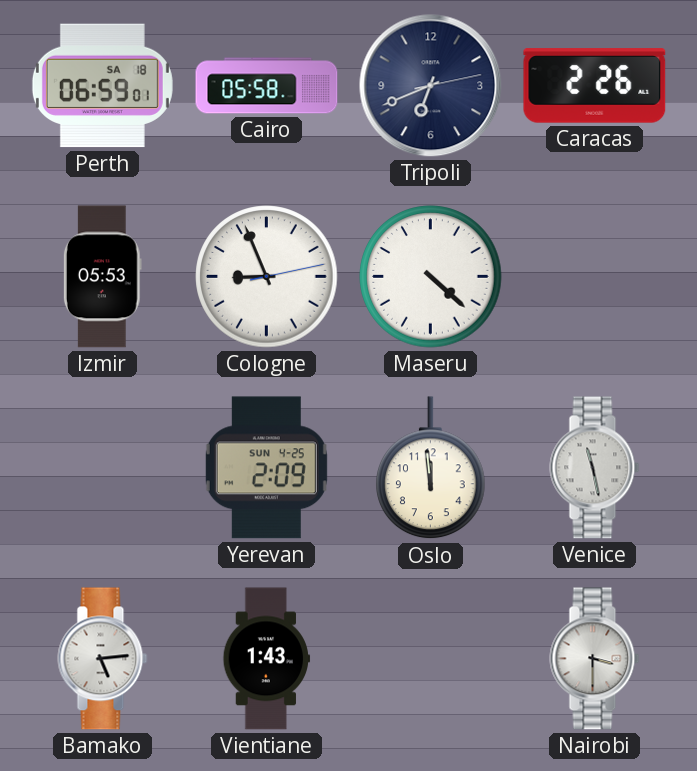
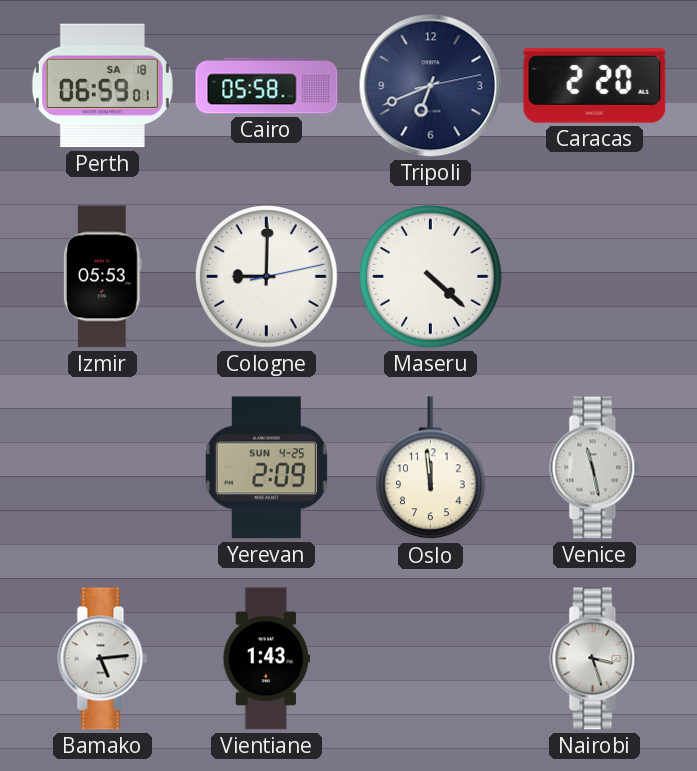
Caracas: 2:26 -> 2:20 (595, 86)
Cologne: 8:56 -> 9:00 (267, 277)
Nairobi: 3:30 -> 3:27 (595, 659)
